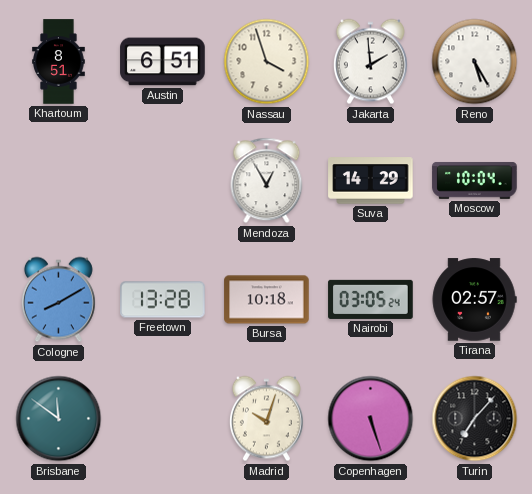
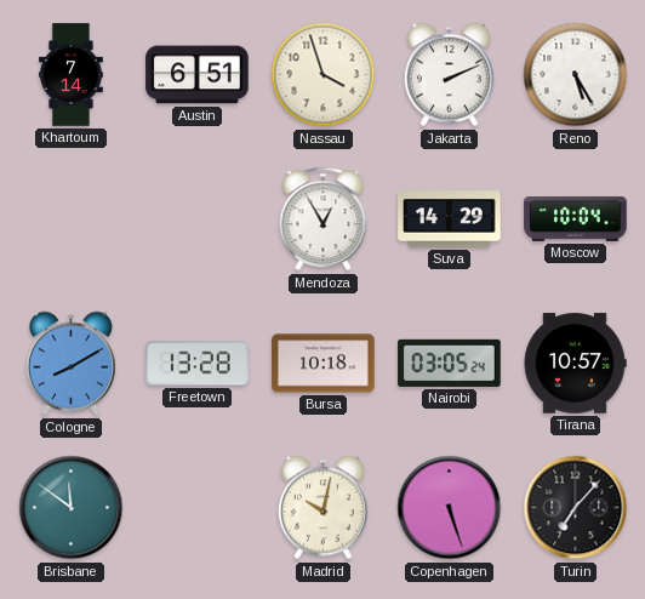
Khartoum: 8:51 -> 7:14 (72, 75)
Jakarta: 1:59 -> 2:11 (449, 75)
Tirana: 02:57 -> 10:57 (575, 364)
Madrid: 10:03 -> 10:02 (322, 508)
